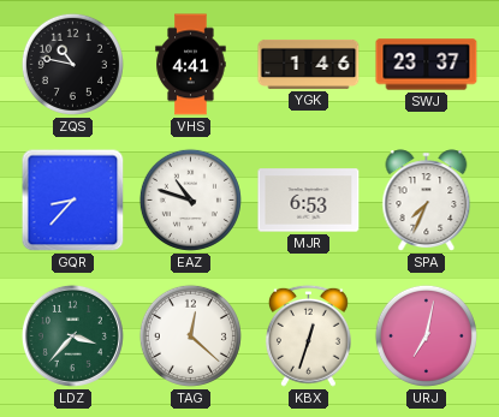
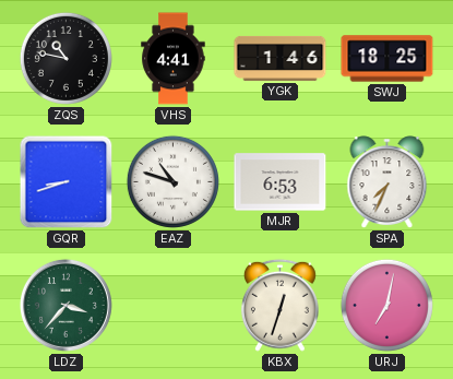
SWJ: 23:37 -> 18:25 (388, 59)
GQR: 8:37 -> 8:42 (67, 182)
TAG: 12:22 -> none (190, 335)
